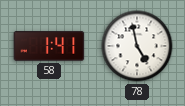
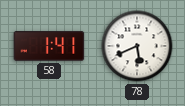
78: 4:58 -> 5:41 (137, 46)
